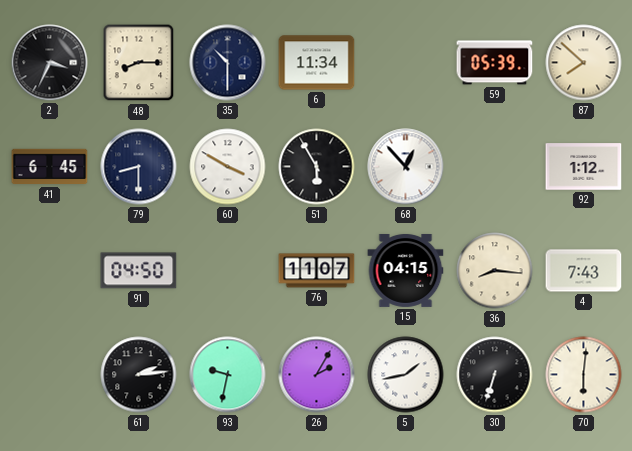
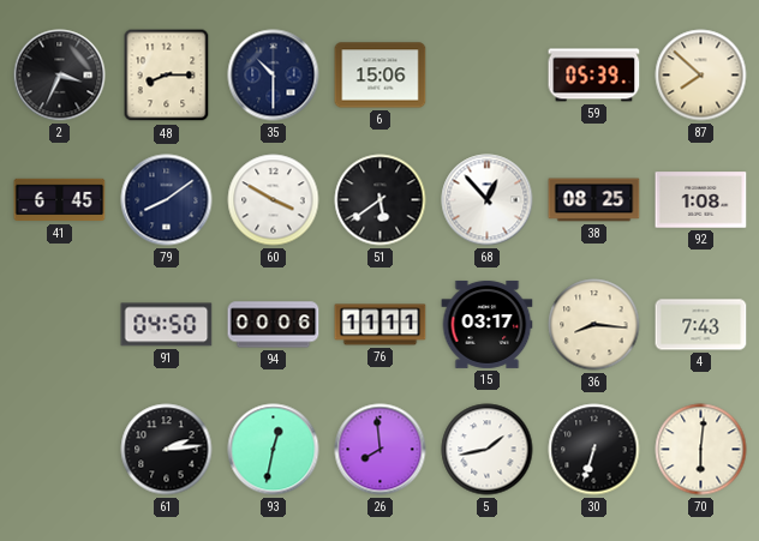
6: 11:34 -> 15:06 (381, 76)
79: 8:30 -> 8:09 (167, 200)
51: 5:55 -> 5:39 (381, 200)
38: none -> 08:25 (594, 200)
92: 1:12 -> 1:08 (701, 200)
94: none -> 00:06 (274, 325)
76: 11:07 -> 11:11 (381, 325)
15: 04:15 -> 03:17 (488, 324)
93: 9:32 -> 12:32 (274, 450)
26: 2:05 -> 7:59 (381, 450)
